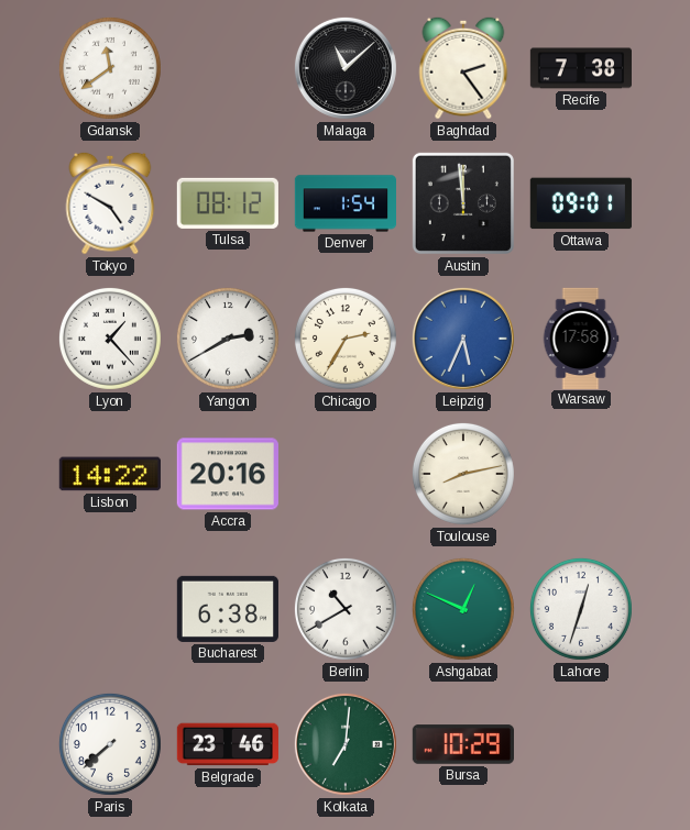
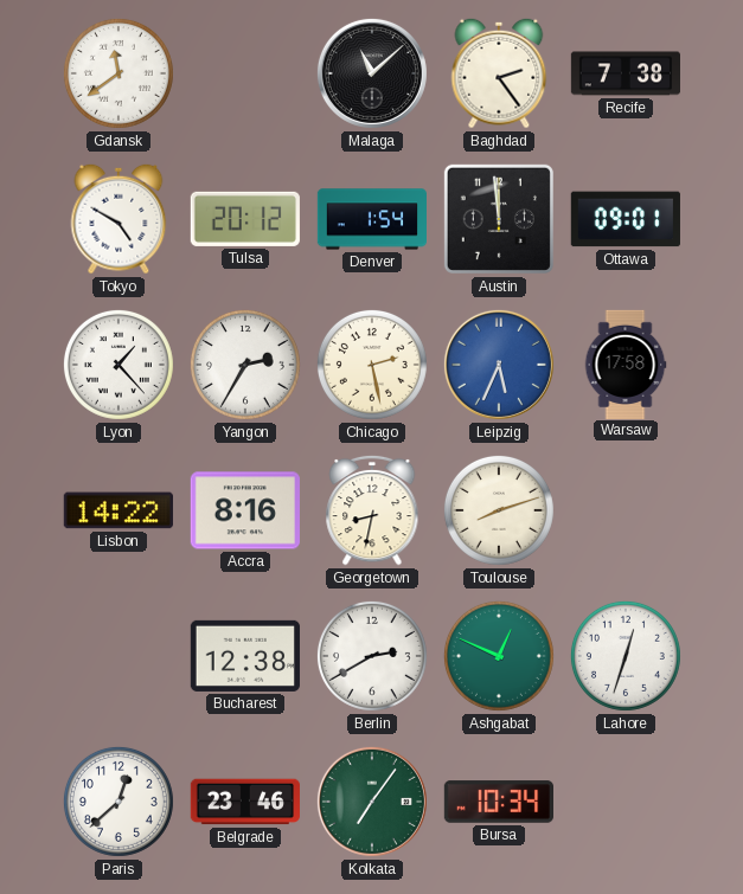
Tulsa: 08:12 -> 20:12 (245, 219)
Yangon: 2:40 -> 2:35 (245, 365)
Chicago: 2:35 -> 2:28 (372, 365)
Accra: 20:16 -> 8:16 (245, 510)
Georgetown: none -> 8:32 (372, 510)
Toulouse: 8:13 -> 8:12 (499, 510)
Bucharest: 6:38 -> 12:38 (245, 656)
Berlin: 10:40 -> 2:40 (372, 656)
Paris: 7:38 -> 12:38 (119, 802)
Kolkata: 7:01 -> 7:06 (372, 802)
Bursa: 10:29 -> 10:34 (498, 802)
